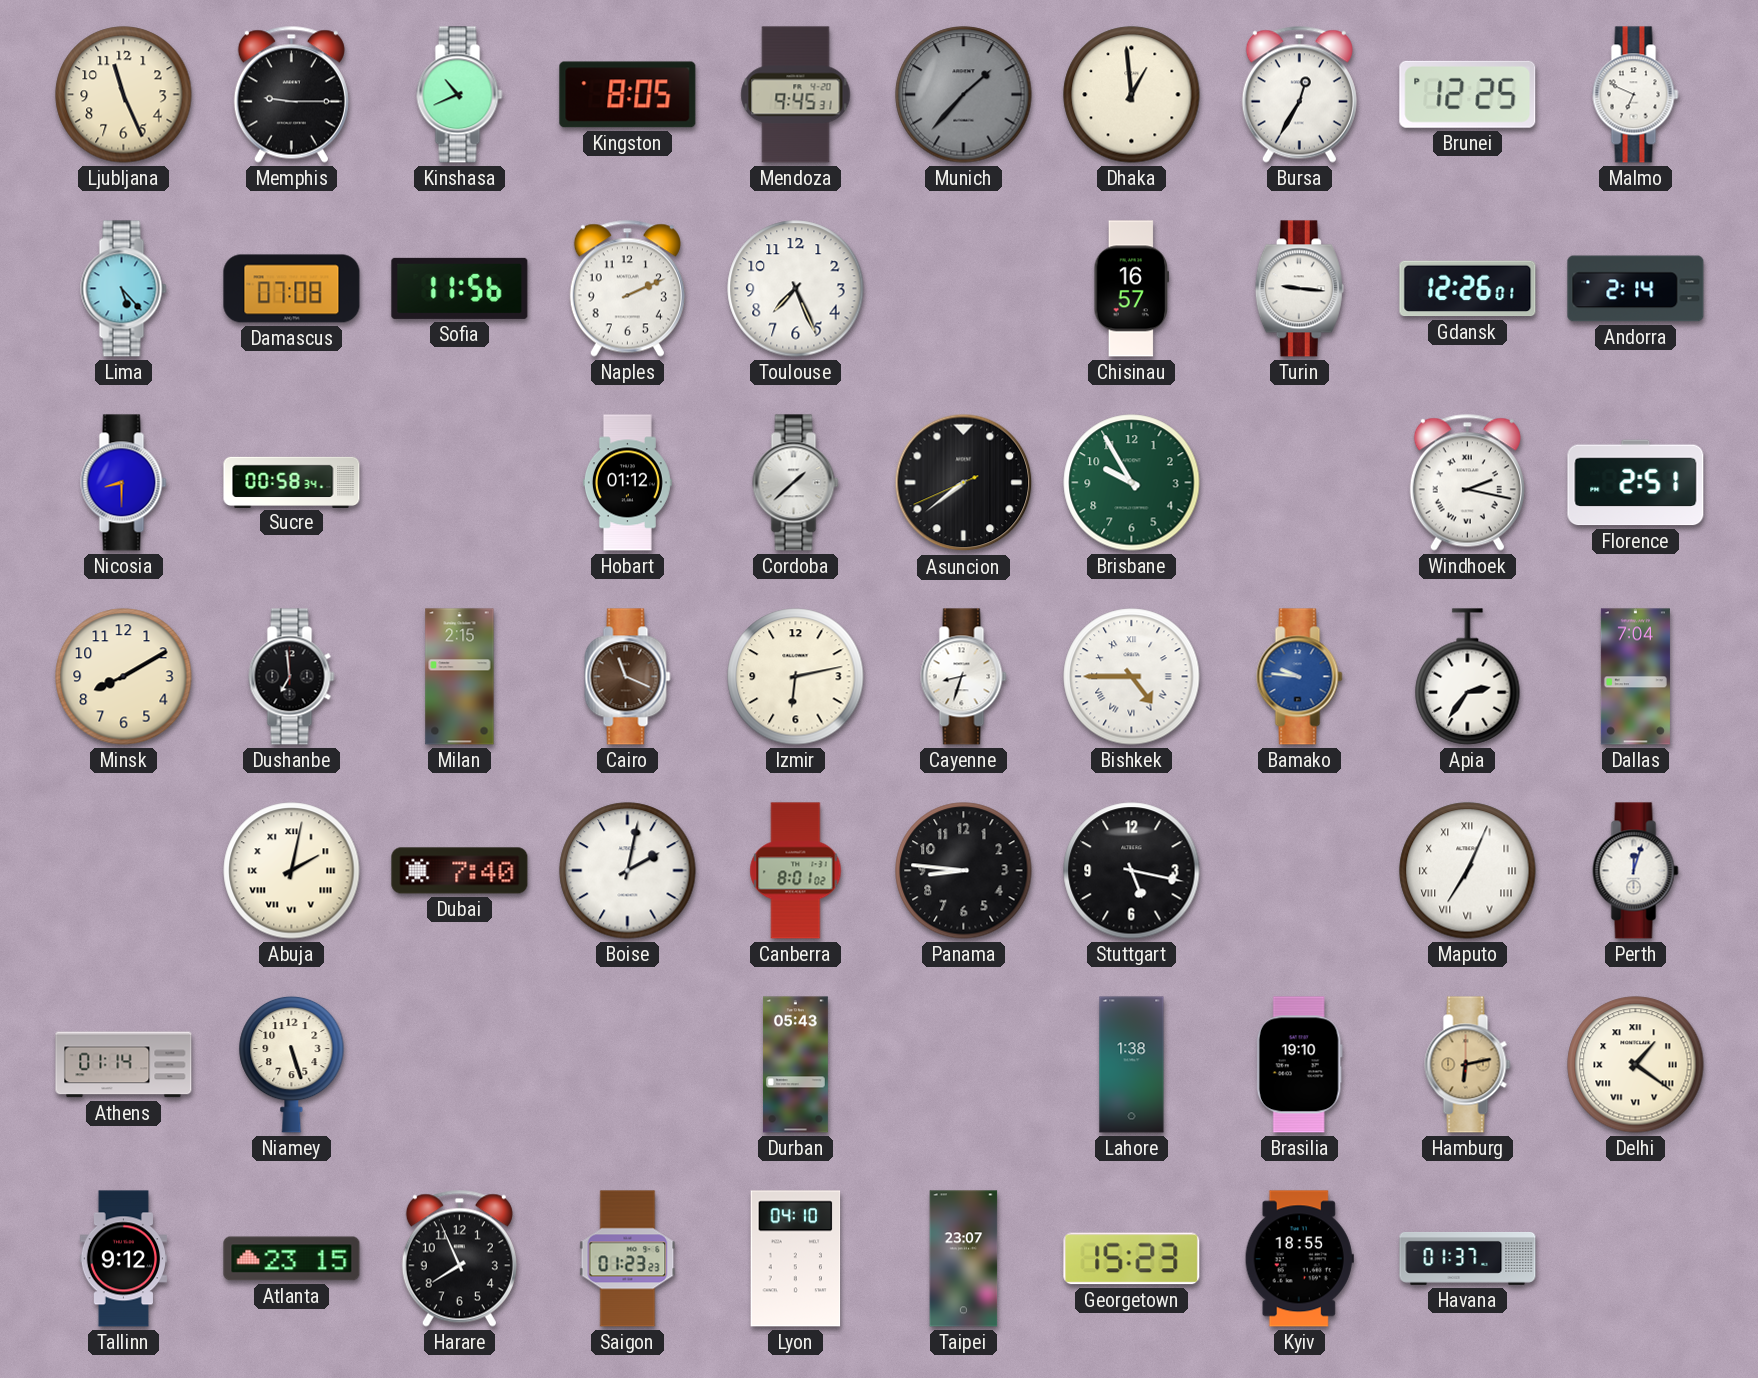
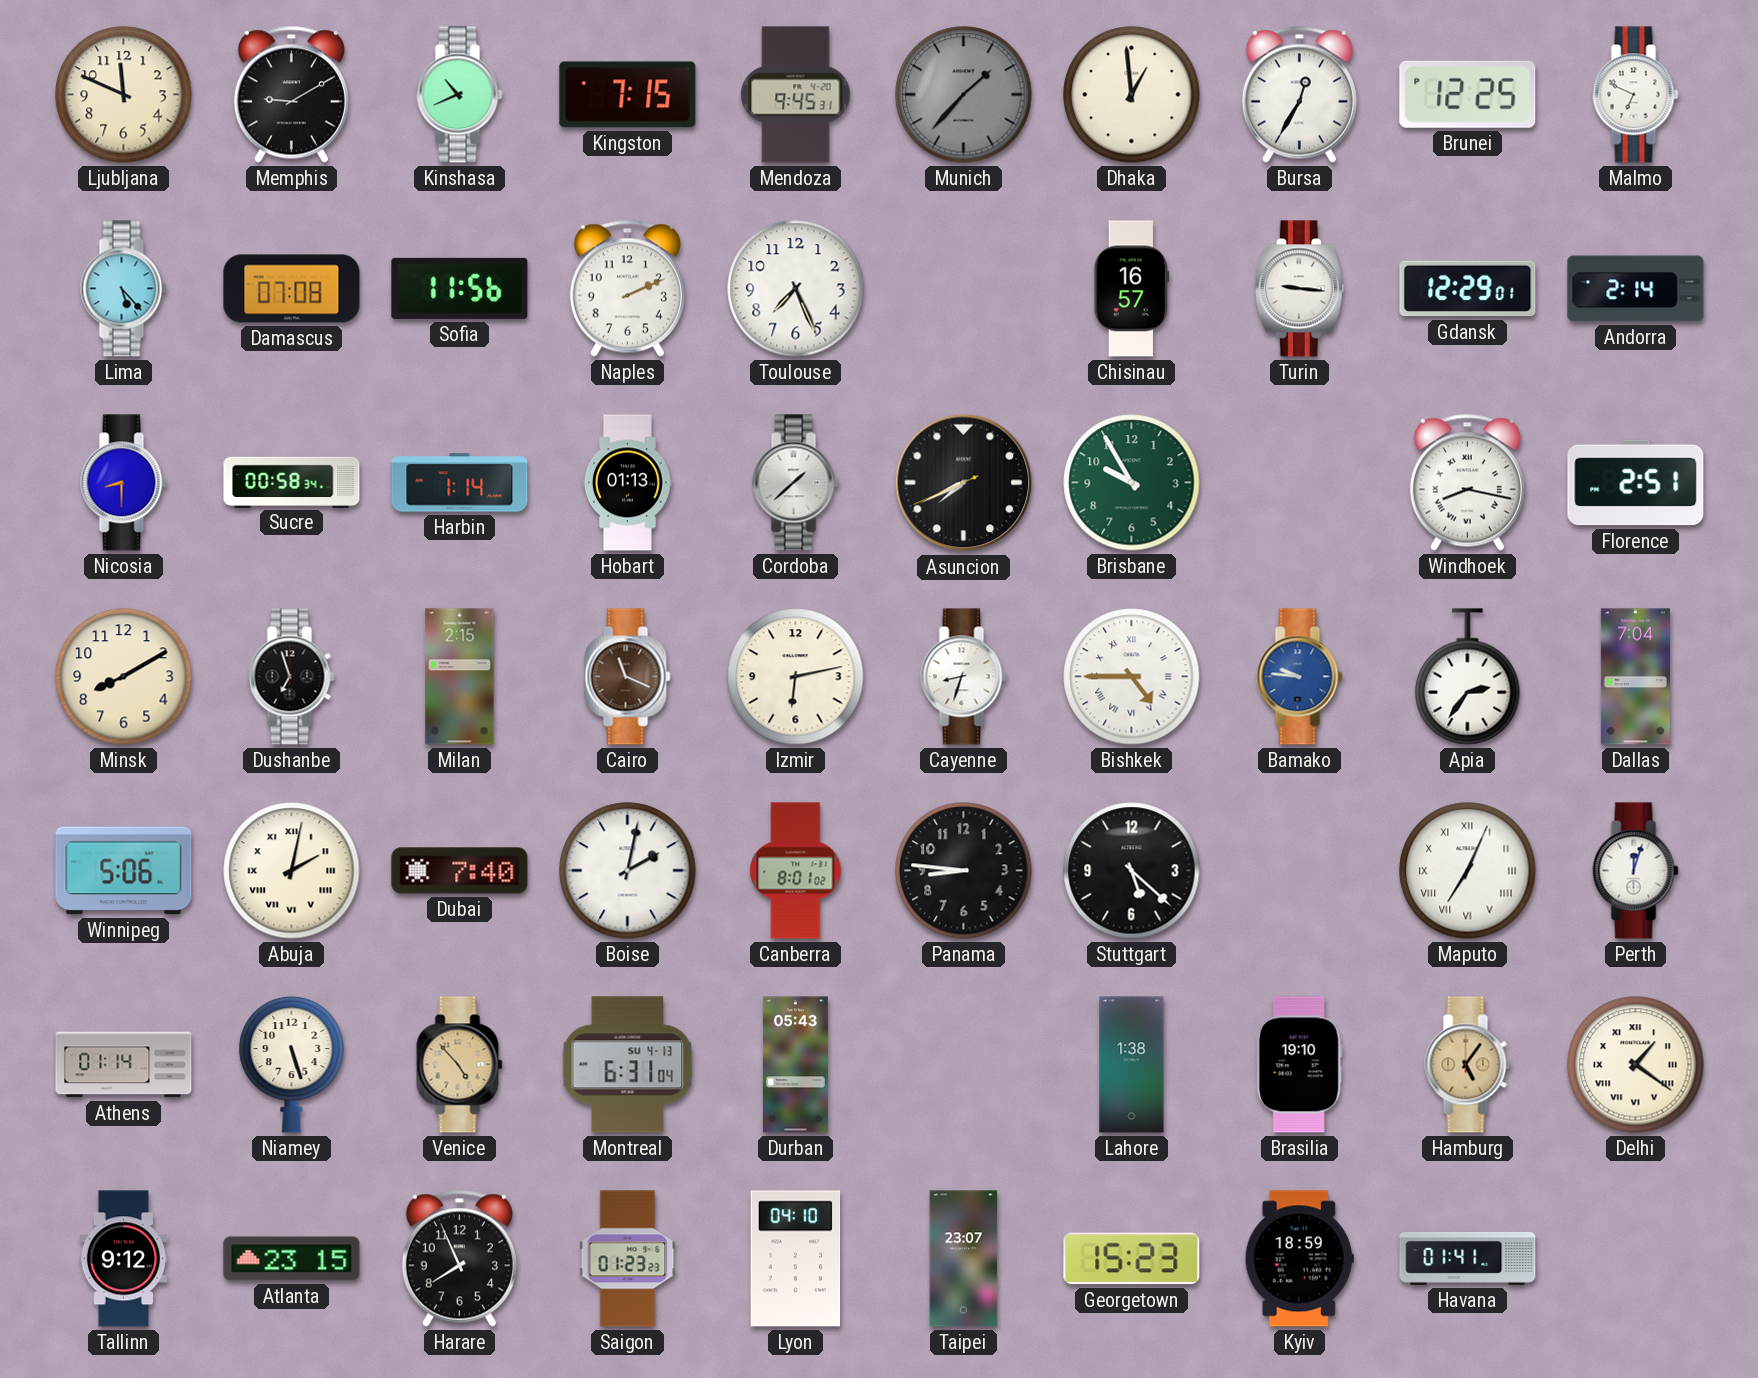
Ljubljana: 11:26 -> 11:49 (124, 95)
Memphis: 9:15 -> 9:10 (291, 94)
Kingston: 8:05 -> 7:15 (628, 95)
Gdansk: 12:26 -> 12:29 (1468, 289)
Harbin: none -> 1:14 (460, 483)
Hobart: 01:12 -> 01:13 (627, 483)
Asuncion: 7:38 -> 7:40 (964, 483)
Windhoek: 2:17 -> 8:17 (1467, 482)
Dushanbe: 6:59 -> 6:57 (292, 677)
Winnipeg: none -> 5:06 (124, 871)
Stuttgart: 5:17 -> 5:22 (1132, 871)
Venice: none -> 4:53 (460, 1065)
Montreal: none -> 6:31 (628, 1065)
Hamburg: 6:13 -> 5:06 (1468, 1065)
Kyiv: 18:55 -> 18:59 (1299, 1259)
Havana: 01:37 -> 01:41 (1468, 1258)
